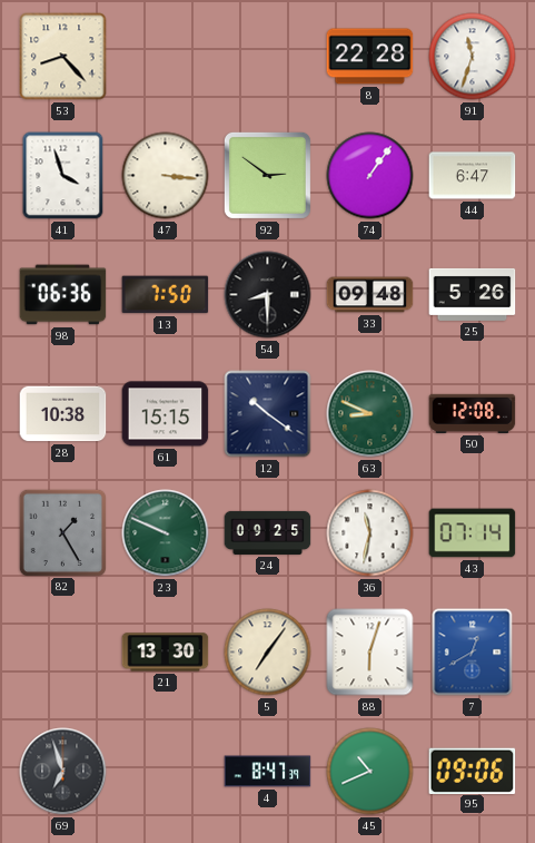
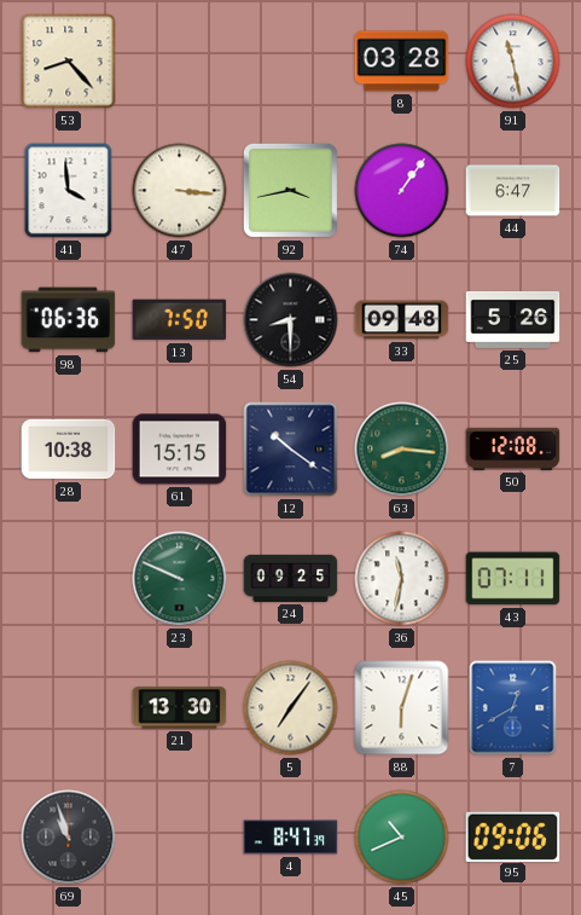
8: 22:28 -> 03:28 (402, 62)
91: 11:33 -> 11:28 (513, 62)
41: 3:57 -> 3:59 (69, 191)
92: 2:51 -> 3:43 (290, 190)
63: 8:49 -> 8:16 (402, 450)
82: 1:25 -> none (62, 532)
43: 07:14 -> 07:11 (513, 579)
69: 6:57 -> 10:57 (69, 838)
